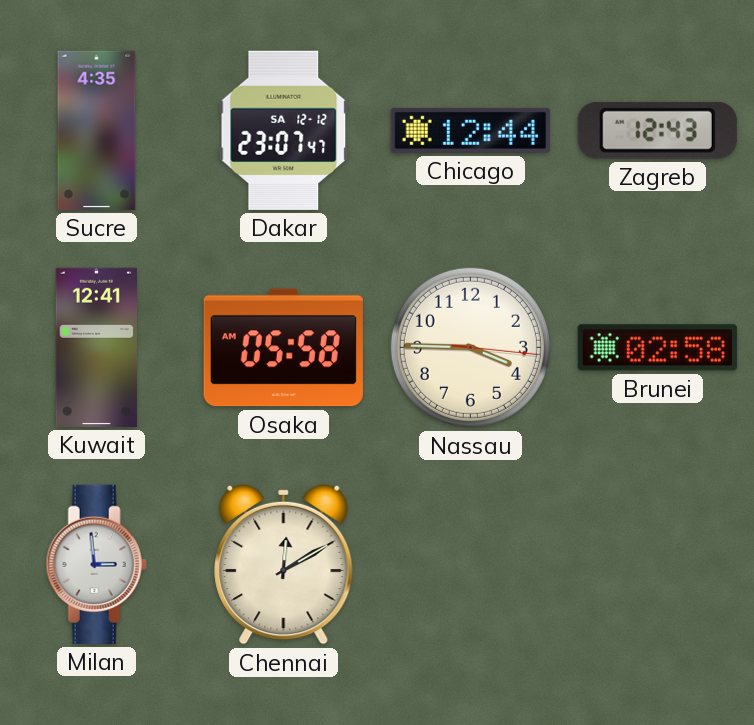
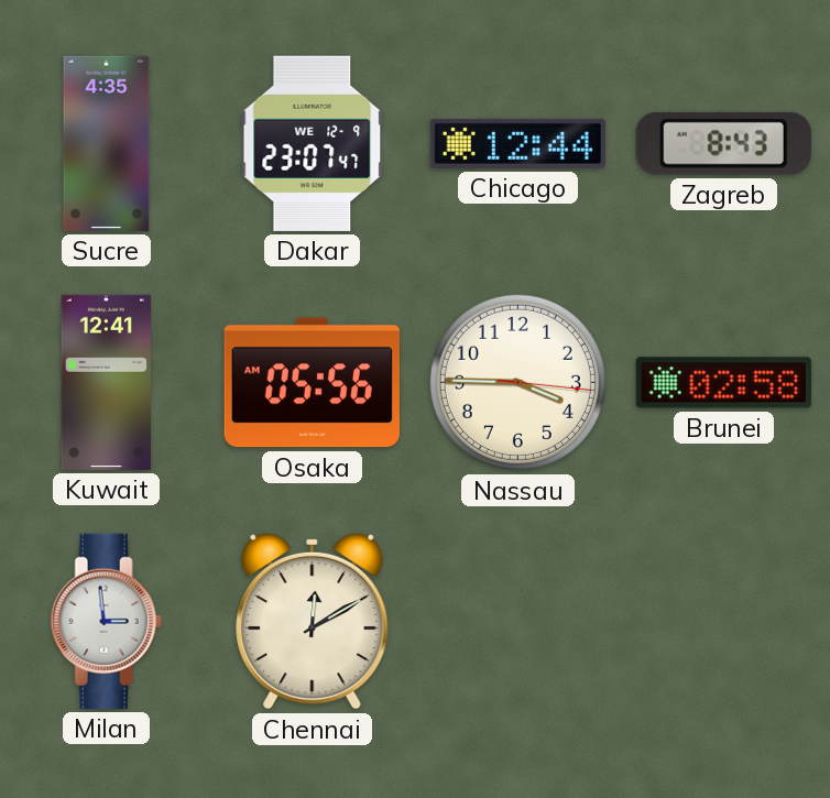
Dakar date: SA 12-12 -> WE 12-9 (313, 143)
Zagreb: 12:43 -> 8:43 (723, 143)
Osaka: 05:58 -> 05:56 (312, 383)
